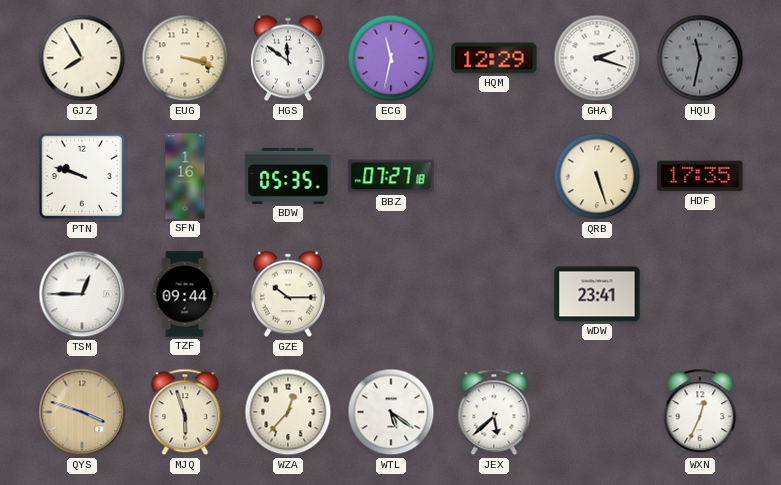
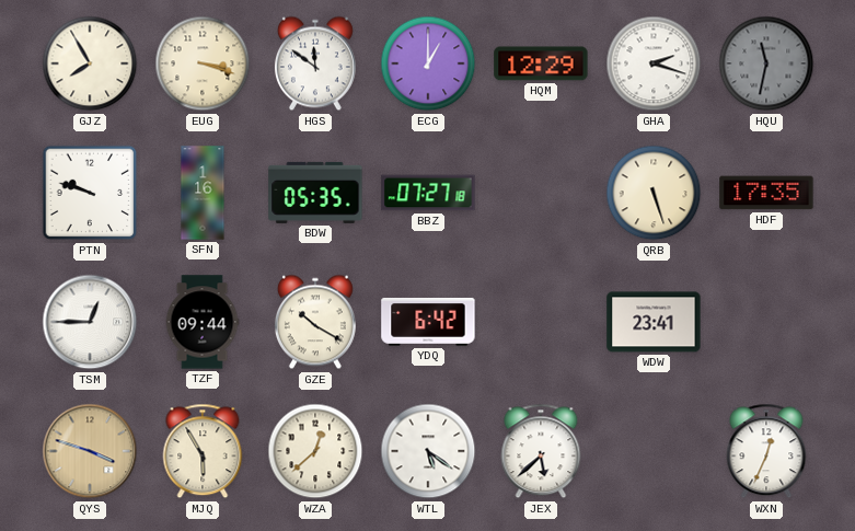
ECG: 11:32 -> 1:00 (428, 64)
GZE: 10:15 -> 10:20 (315, 322)
YDQ: none -> 6:42 (428, 322)
MJQ: 5:57 -> 5:55 (203, 451)
WZA: 12:37 -> 12:38 (315, 451)
